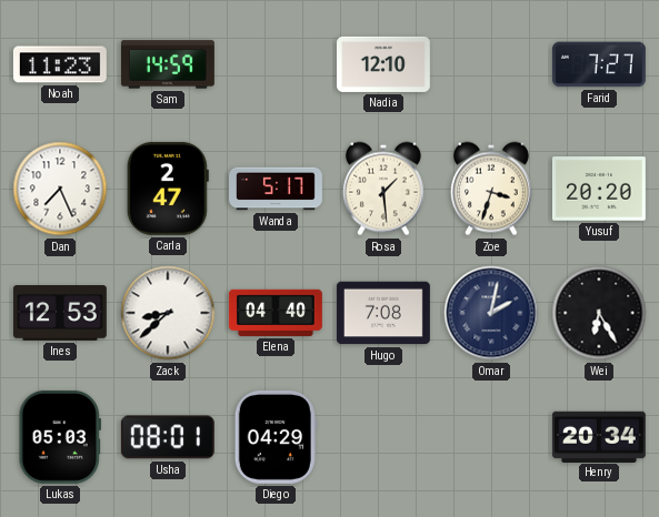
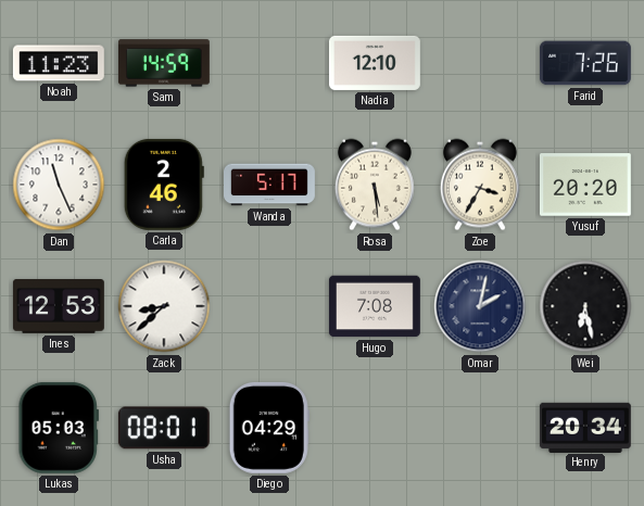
Farid: 7:27 -> 7:26 (585, 63)
Dan: 7:26 -> 11:26 (59, 185)
Carla: 2:47 -> 2:46 (164, 185)
Rosa: 1:29 -> 5:29 (375, 185)
Zoe: 3:33 -> 3:35 (480, 185)
Elena: 04:40 -> none (276, 313)
Wei: 6:25 -> 6:28 (585, 306)
